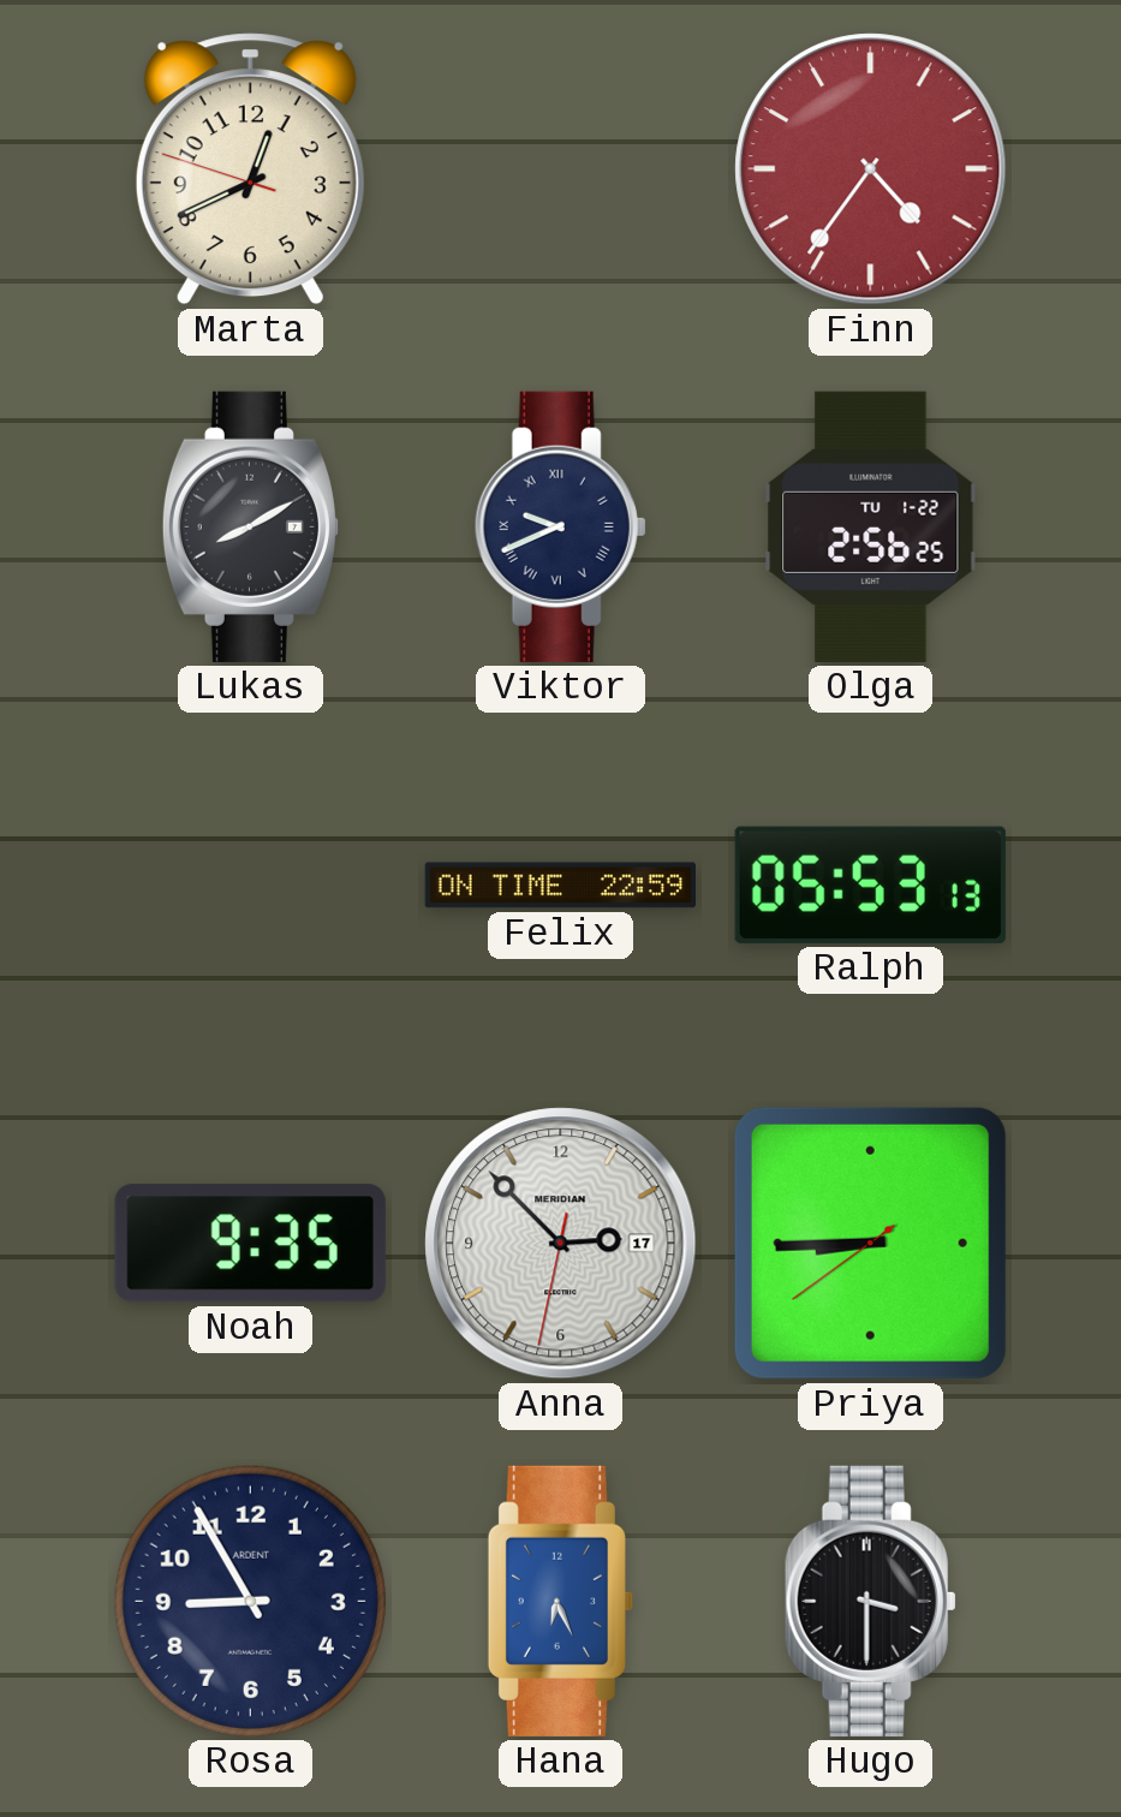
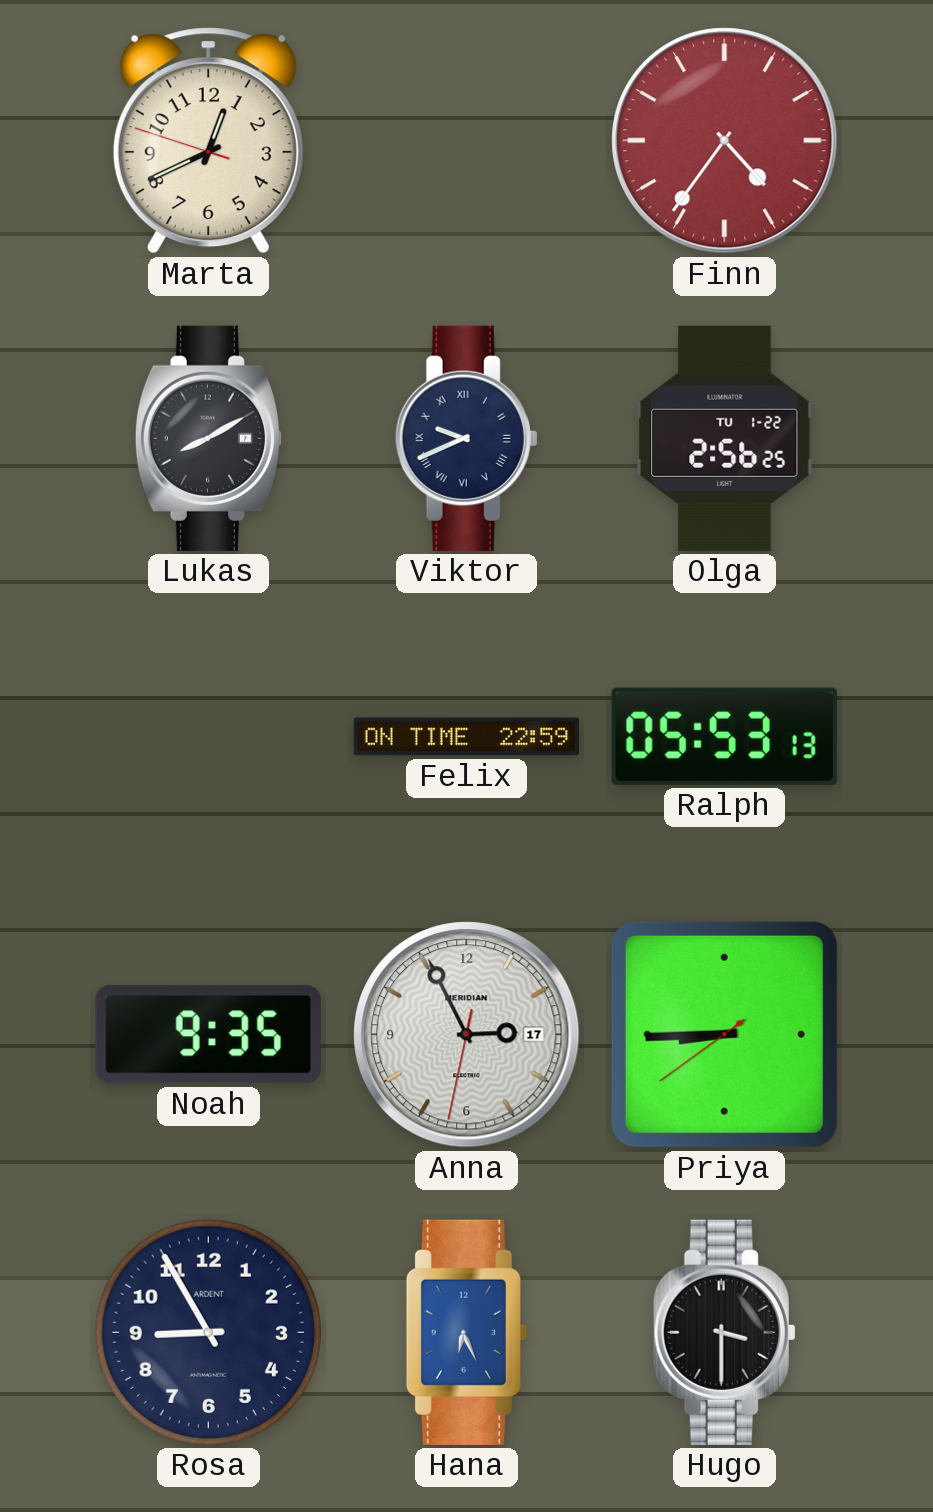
Anna: 2:52 -> 2:55 (467, 1035)
